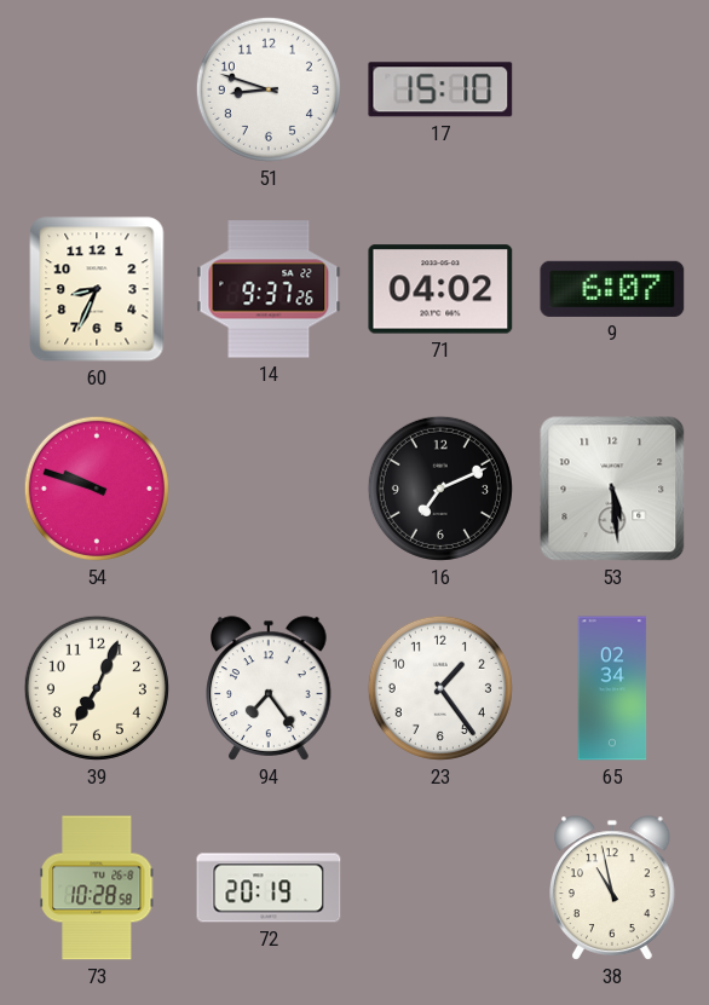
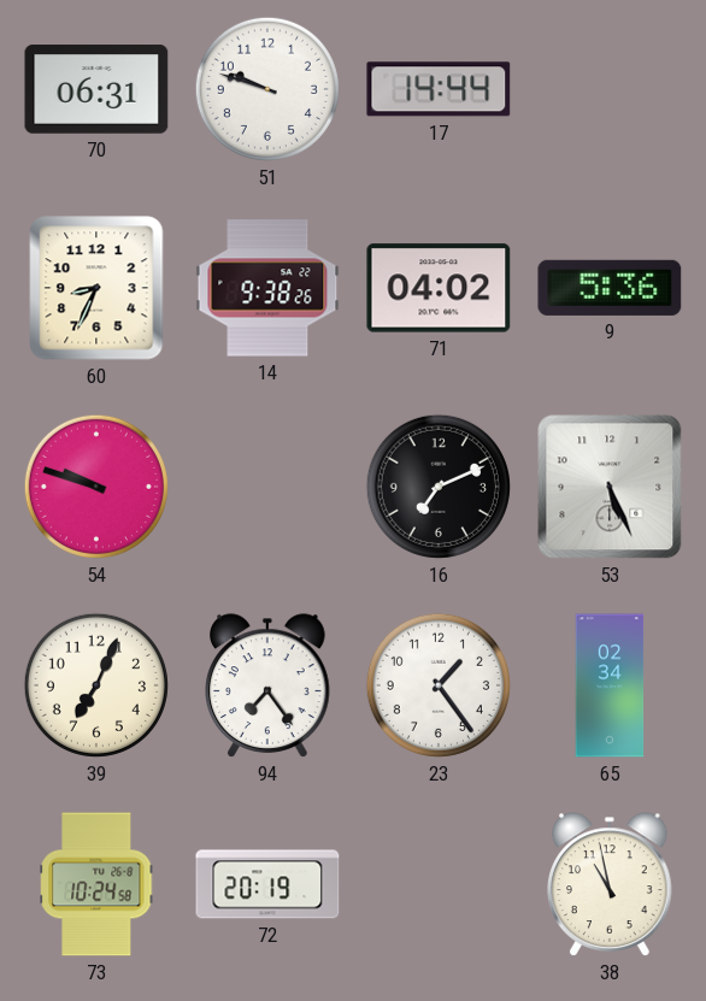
70: none -> 06:31 (96, 89)
51: 8:48 -> 9:48 (267, 89)
17: 15:10 -> 14:44 (439, 89)
14: 9:37 -> 9:38 (267, 288)
9: 6:07 -> 5:36 (610, 288)
53: 5:29 -> 5:26 (610, 487)
73: 10:28 -> 10:24 (96, 884)
